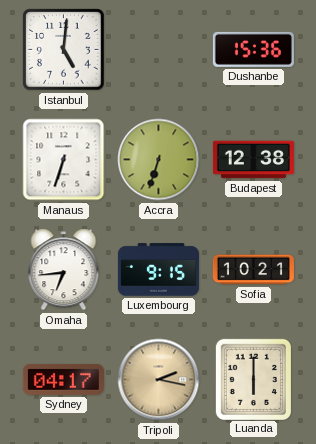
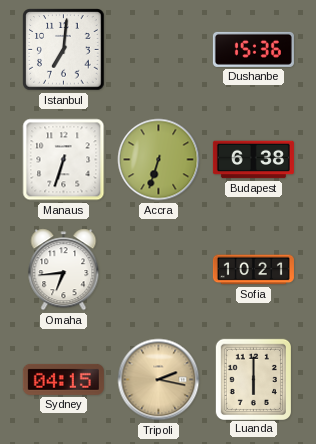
Istanbul: 5:01 -> 7:01 (64, 50)
Budapest: 12:38 -> 6:38 (253, 160)
Luxembourg: 9:15 -> none (158, 270)
Sydney: 04:17 -> 04:15 (63, 379)
